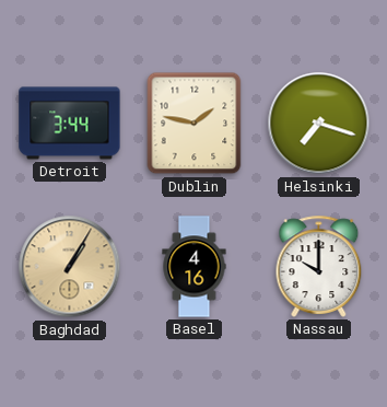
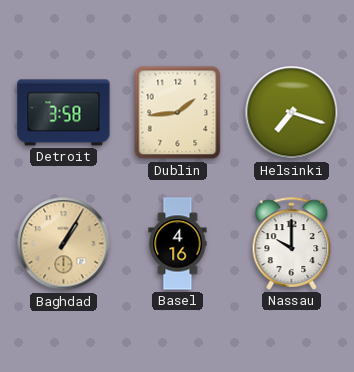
Detroit: 3:44 -> 3:58 (64, 113)
Dublin: 1:47 -> 1:44 (178, 113)
